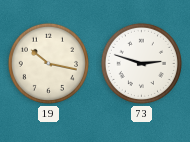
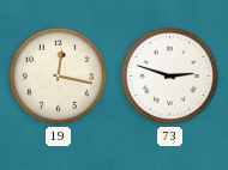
19: 10:17 -> 12:17 (58, 75)
